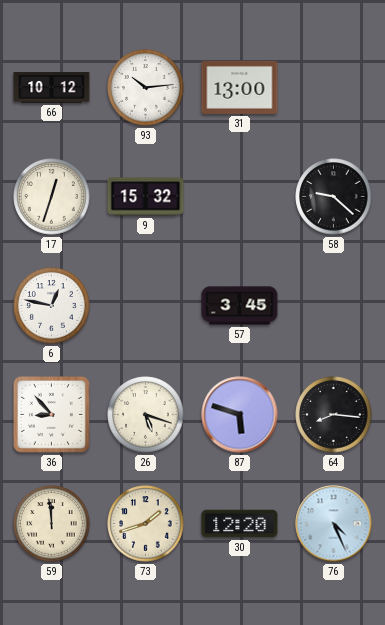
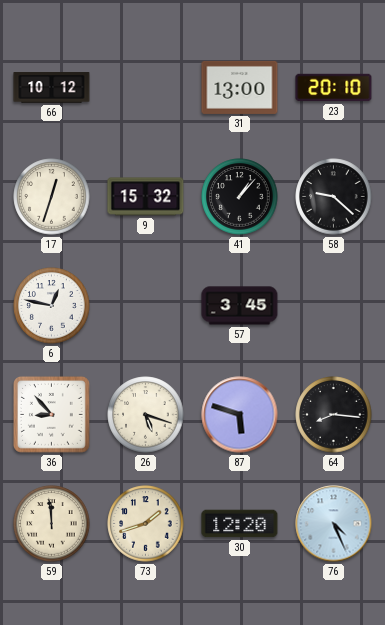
93: 10:14 -> none (146, 88)
23: none -> 20:10 (334, 88)
41: none -> 1:07 (240, 197)
